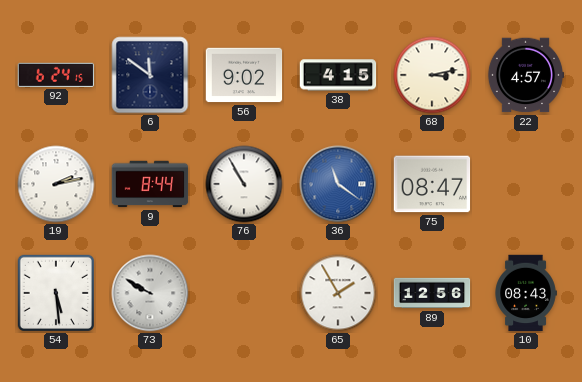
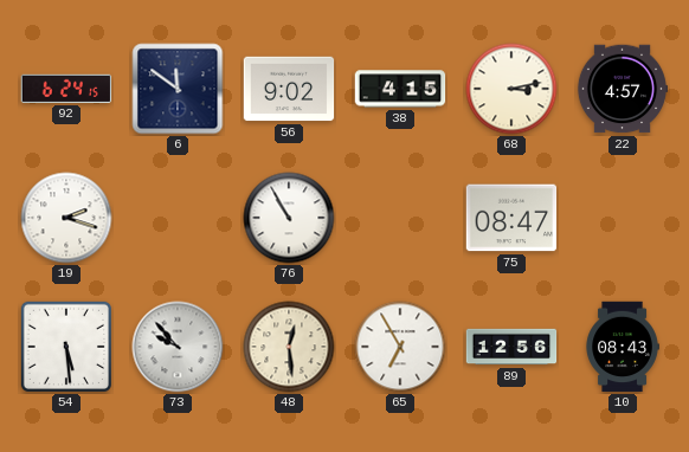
19: 2:13 -> 2:18 (66, 218)
9: 8:44 -> none (150, 184)
36: 11:21 -> none (338, 184)
73: 9:50 -> 9:53 (178, 347)
48: none -> 12:29 (289, 347)
65: 1:55 -> 6:55 (400, 347)
